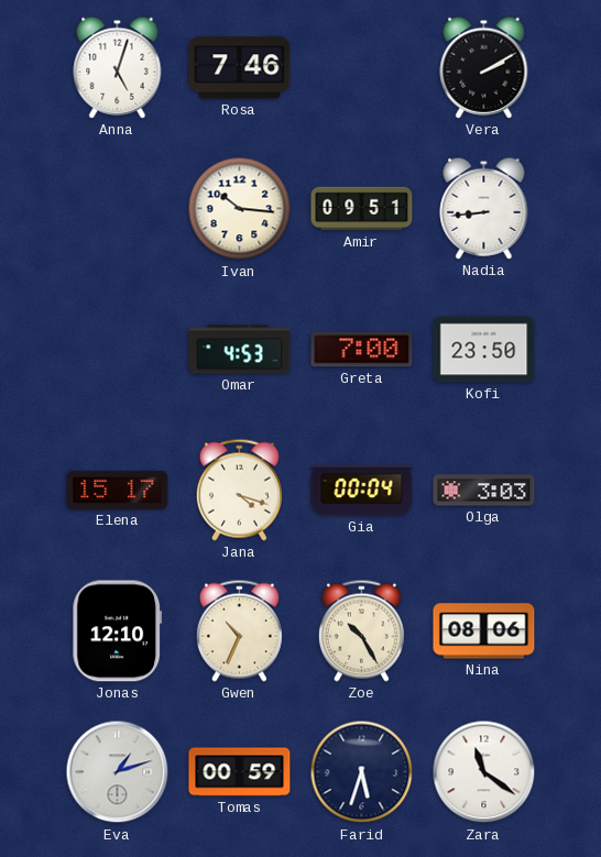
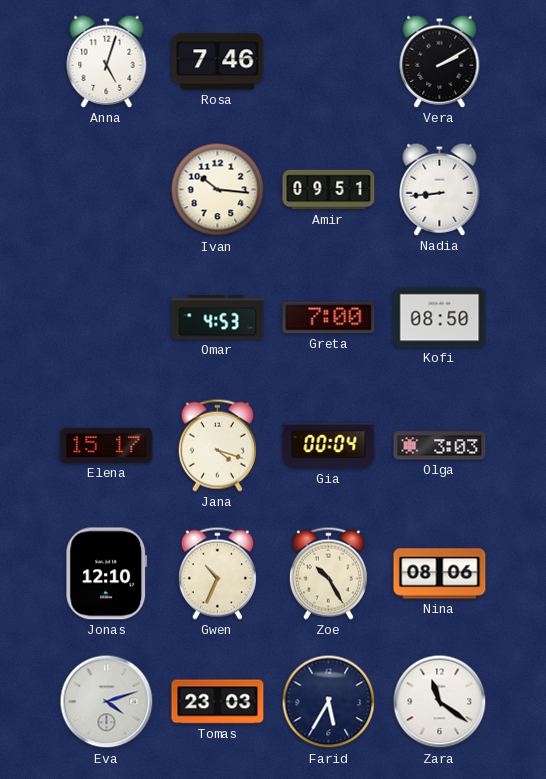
Kofi: 23:50 -> 08:50 (440, 318)
Eva: 1:12 -> 4:12 (107, 702)
Tomas: 00:59 -> 23:03 (218, 702)
Farid: 5:33 -> 5:35 (329, 702)
